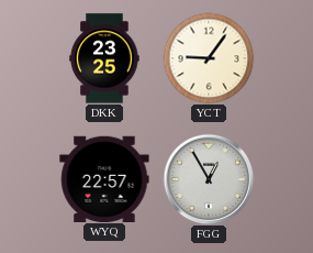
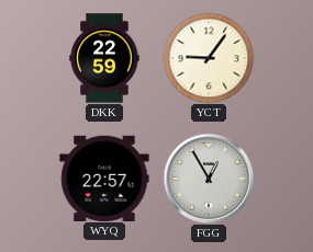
DKK: 23:25 -> 22:59 (104, 58)
